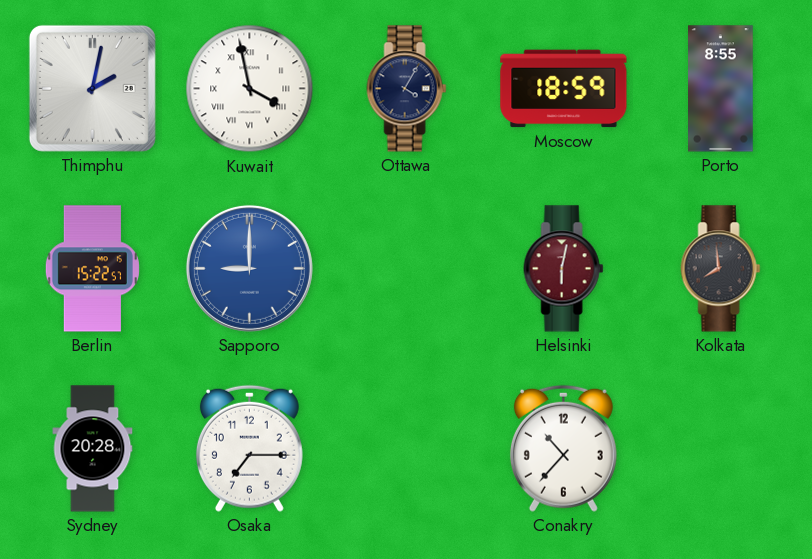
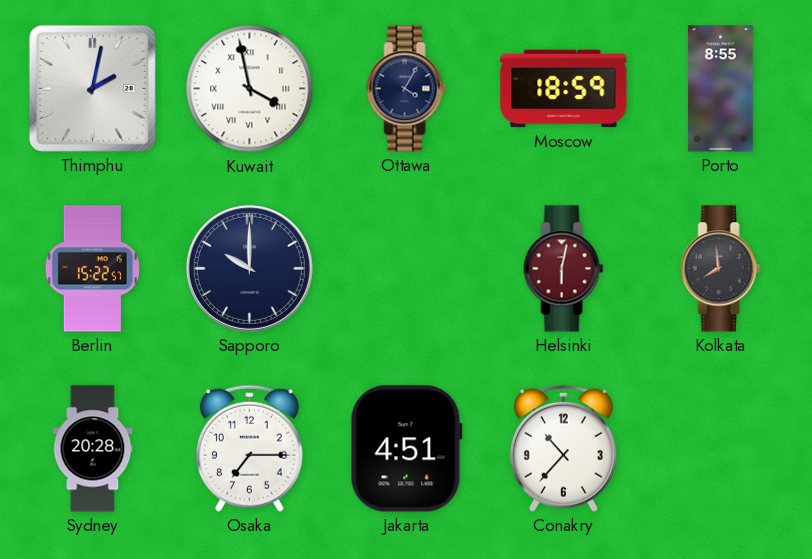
Sapporo: 9:00 -> 10:00 (249, 268)
Sapporo dial: blue -> navy (249, 268)
Jakarta: none -> 4:51 (406, 449)
